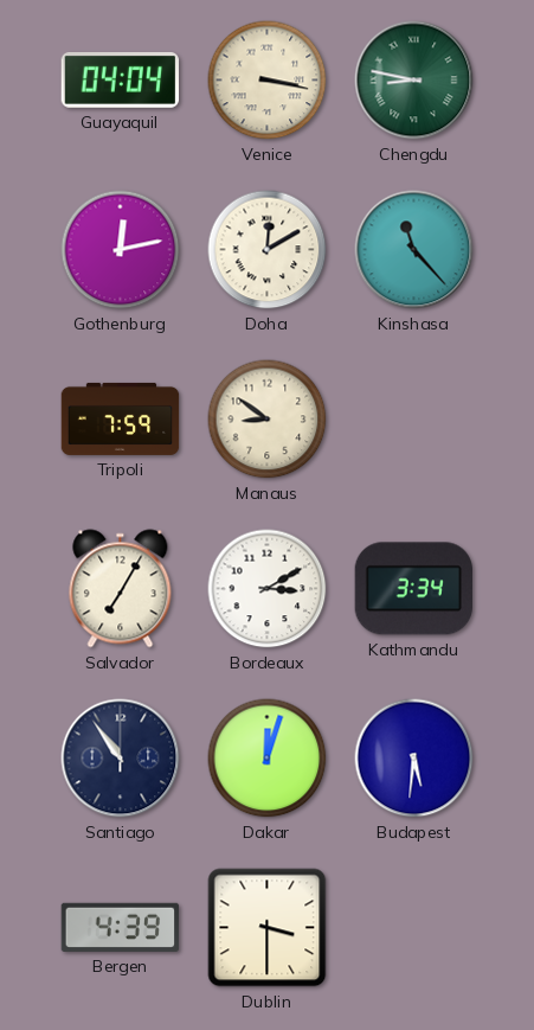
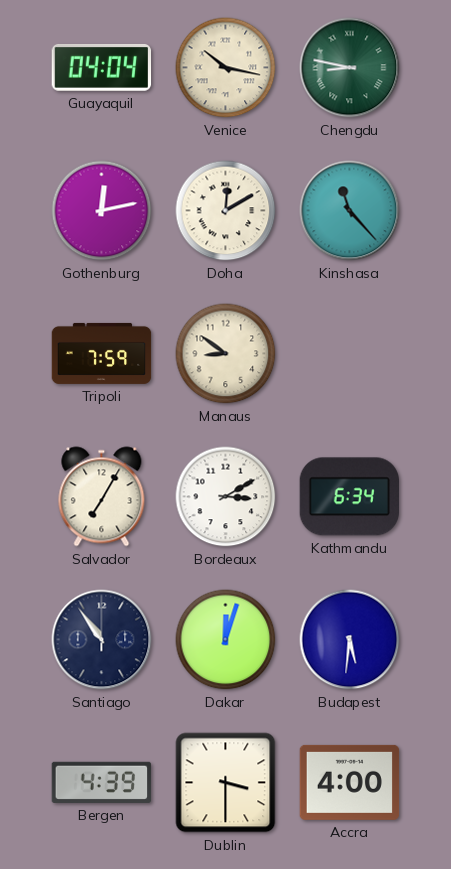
Venice: 3:17 -> 10:17 (226, 68)
Kathmandu: 3:34 -> 6:34 (350, 497)
Accra: none -> 4:00 (350, 782)
